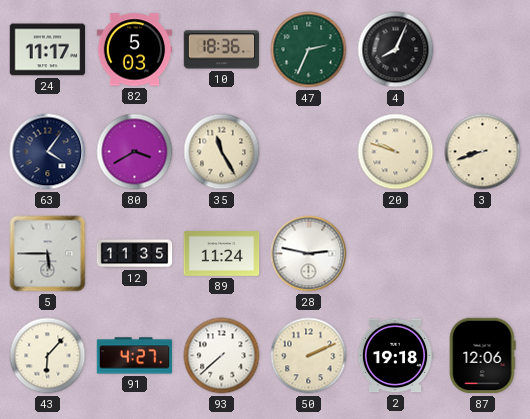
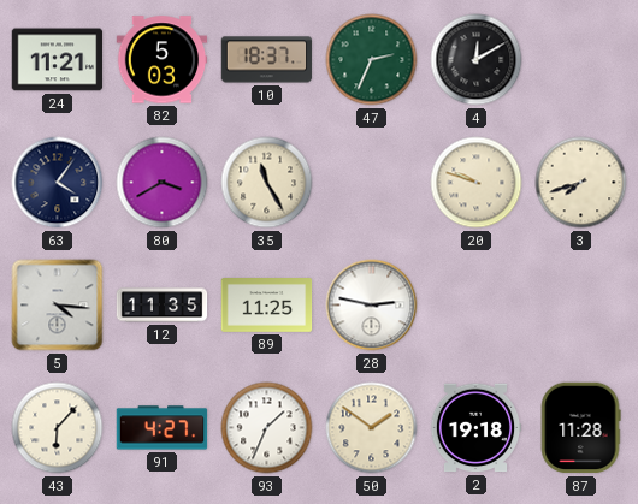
24: 11:17 -> 11:21 (58, 60)
10: 18:36 -> 18:37 (267, 60)
4: 8:04 -> 12:10 (477, 60)
3: 8:42 -> 7:42 (581, 183)
5: 5:45 -> 4:16 (58, 306)
89: 11:24 -> 11:25 (267, 306)
93: 7:38 -> 1:34 (267, 428)
50: 2:11 -> 1:51 (372, 428)
87: 12:06 -> 11:28 (580, 428)
